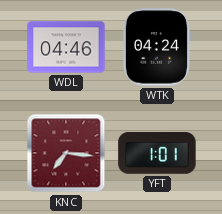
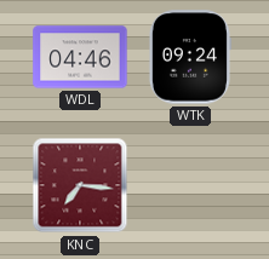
WTK: 04:24 -> 09:24 (189, 57)
YFT: 1:01 -> none (157, 153)
